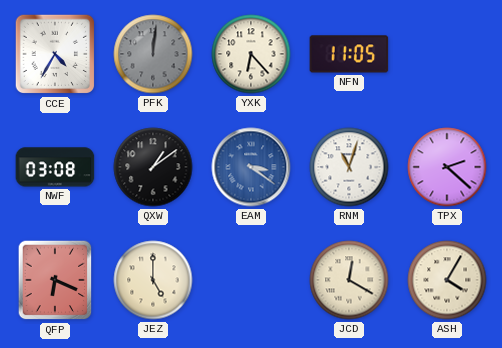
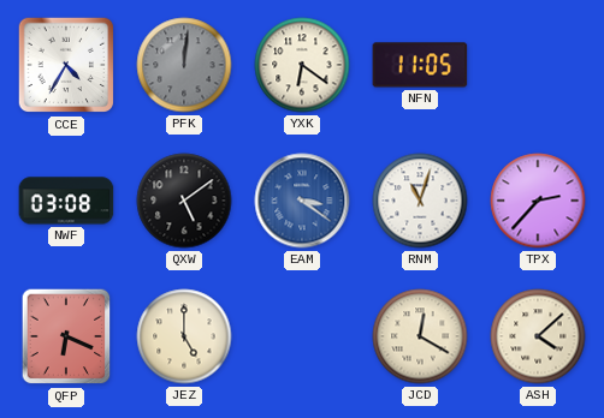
YXK: 6:23 -> 6:21 (302, 65)
QXW: 1:09 -> 5:09 (184, 201)
TPX: 2:22 -> 2:37 (538, 201)
ASH: 4:05 -> 4:08 (538, 336)
